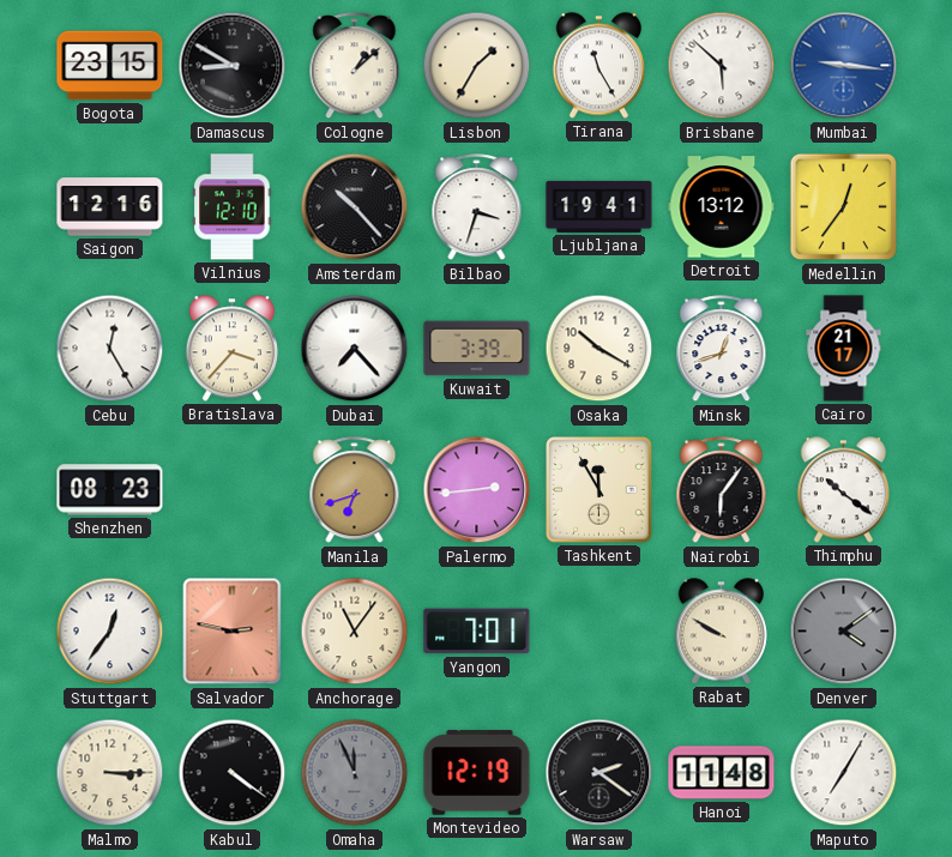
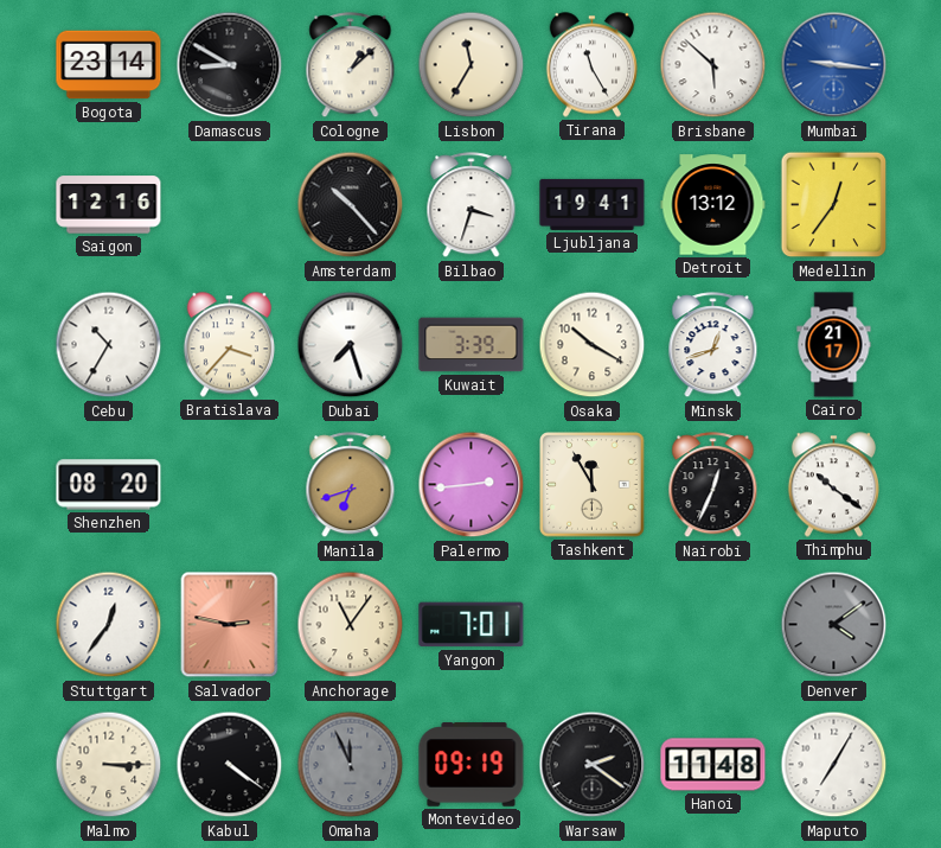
Bogota: 23:15 -> 23:14 (109, 65)
Lisbon: 1:35 -> 11:35 (472, 65)
Vilnius: 12:10 -> none (233, 207)
Cebu: 12:25 -> 10:35 (109, 345)
Dubai: 7:23 -> 7:27 (351, 345)
Shenzhen: 08:23 -> 08:20 (109, 485)
Nairobi: 6:06 -> 12:34 (713, 485)
Rabat: 9:50 -> none (721, 632)
Montevideo: 12:19 -> 09:19 (472, 765)
